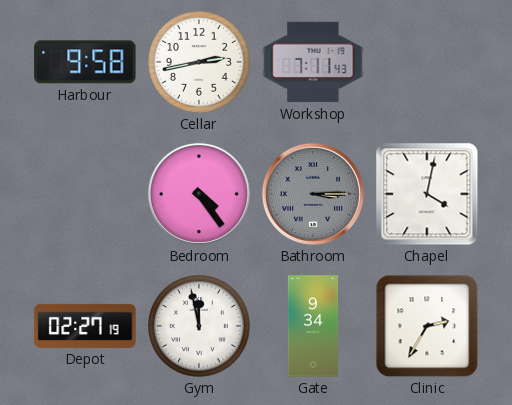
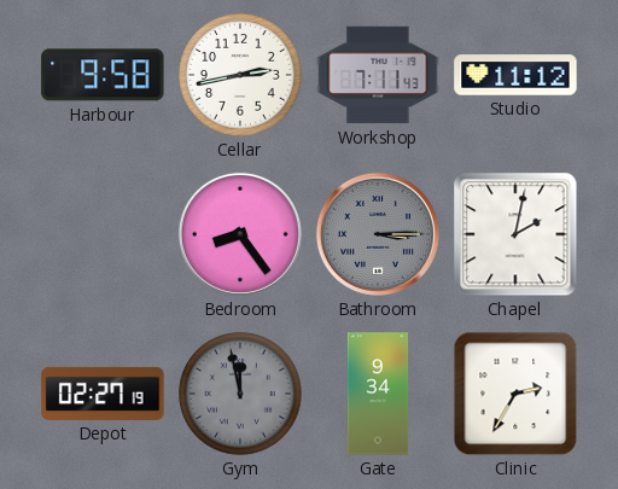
Studio: none -> 11:12 (515, 75)
Bedroom: 4:24 -> 8:24 (240, 234)
Chapel: 4:02 -> 2:02 (515, 234)
Gym dial: white -> grey (241, 395)
